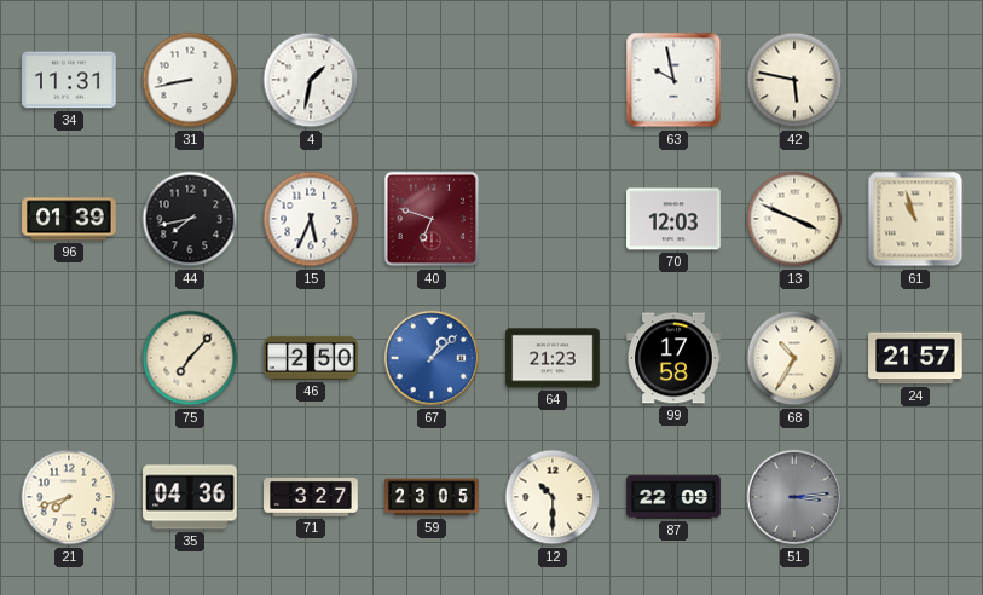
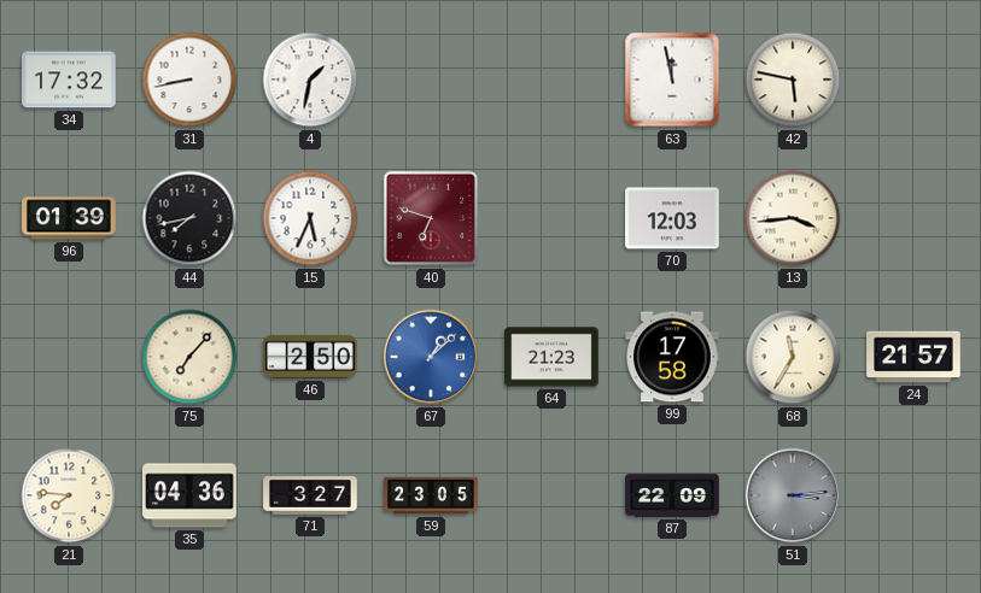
34: 11:31 -> 17:32 (69, 80)
63: 9:58 -> 11:58 (672, 80)
13: 3:49 -> 3:44 (793, 218)
61: 10:57 -> none (915, 219)
68: 10:35 -> 11:35 (793, 357)
21: 7:42 -> 7:46 (69, 495)
12: 10:30 -> none (553, 497)
